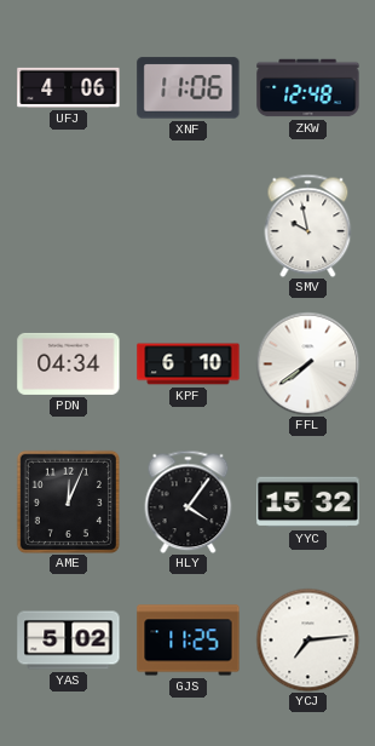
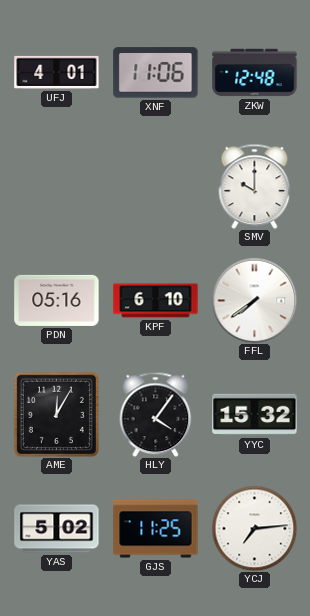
UFJ: 4:06 -> 4:01 (57, 72)
SMV: 9:58 -> 10:00 (255, 186)
PDN: 04:34 -> 05:16 (57, 300)
AME: 12:04 -> 12:05 (56, 414)
